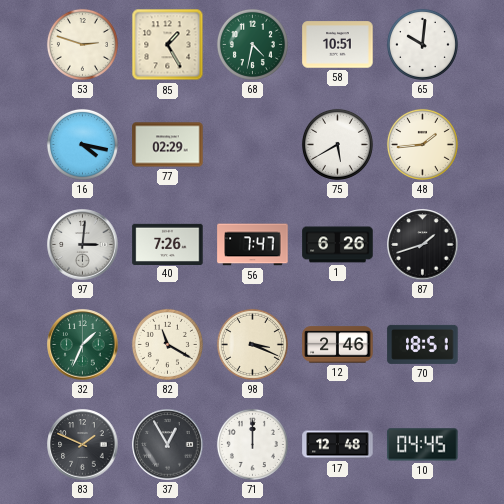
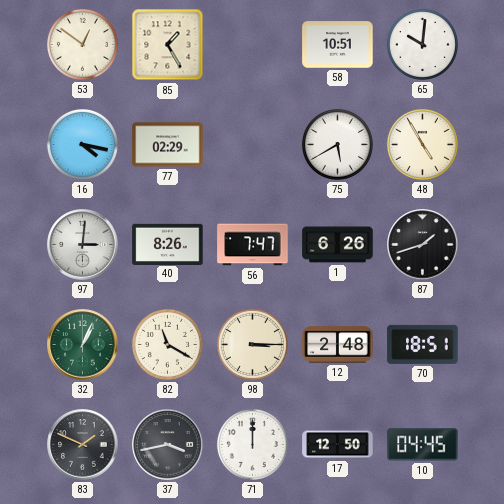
53: 2:48 -> 12:51 (82, 44)
68: 4:32 -> none (252, 44)
48: 1:44 -> 4:55 (422, 144)
40: 7:26 -> 8:26 (168, 244)
32: 1:34 -> 1:04 (83, 345)
98: 3:19 -> 3:15 (252, 344)
12: 2:46 -> 2:48 (338, 345)
37: 12:55 -> 3:43 (168, 445)
17: 12:48 -> 12:50 (338, 445)
